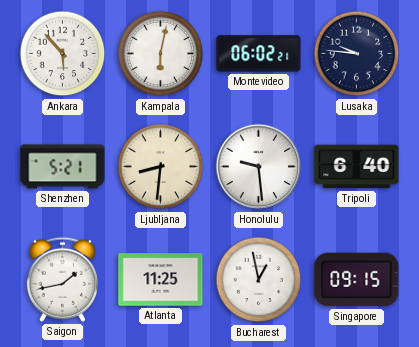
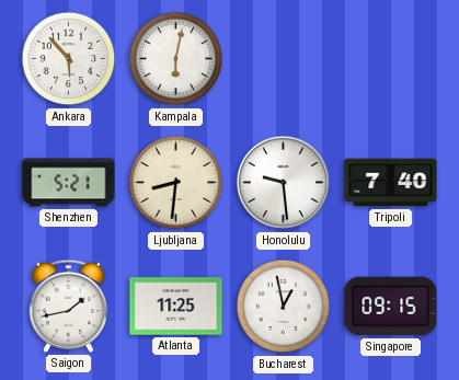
Montevideo: 06:02 -> none (259, 54)
Lusaka: 9:46 -> none (357, 54)
Tripoli: 6:40 -> 7:40 (391, 183)
